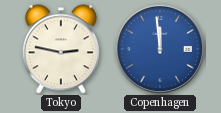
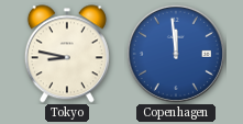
Tokyo: 2:47 -> 8:47 (67, 54)
